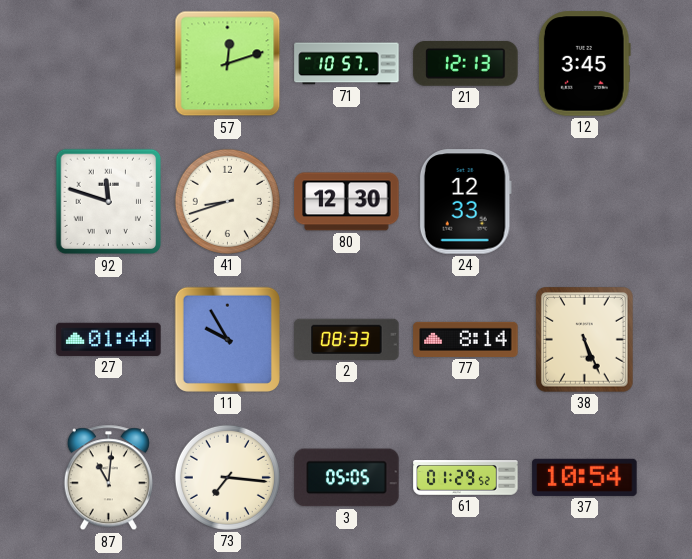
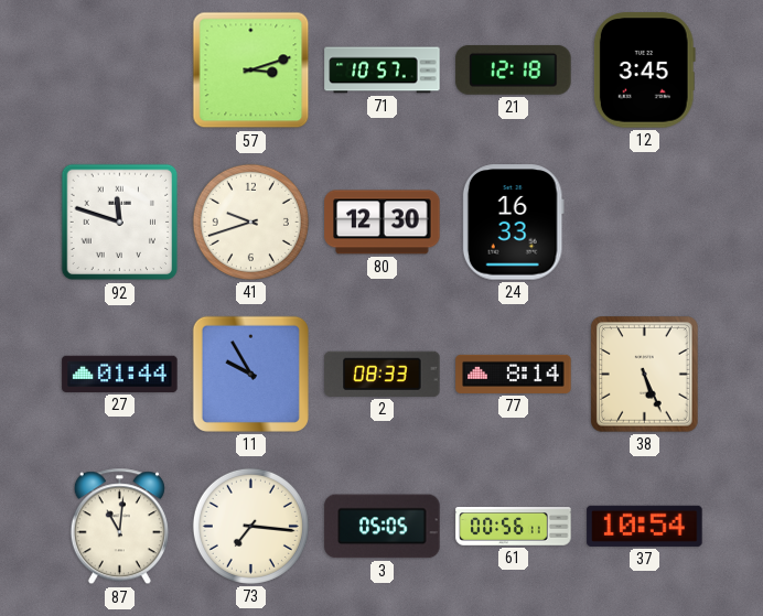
57: 12:12 -> 3:12 (251, 71)
21: 12:13 -> 12:18 (514, 69)
41: 8:42 -> 9:42 (250, 221)
24: 12:33 -> 16:33 (513, 223)
61: 01:29 -> 00:56 (514, 527)
